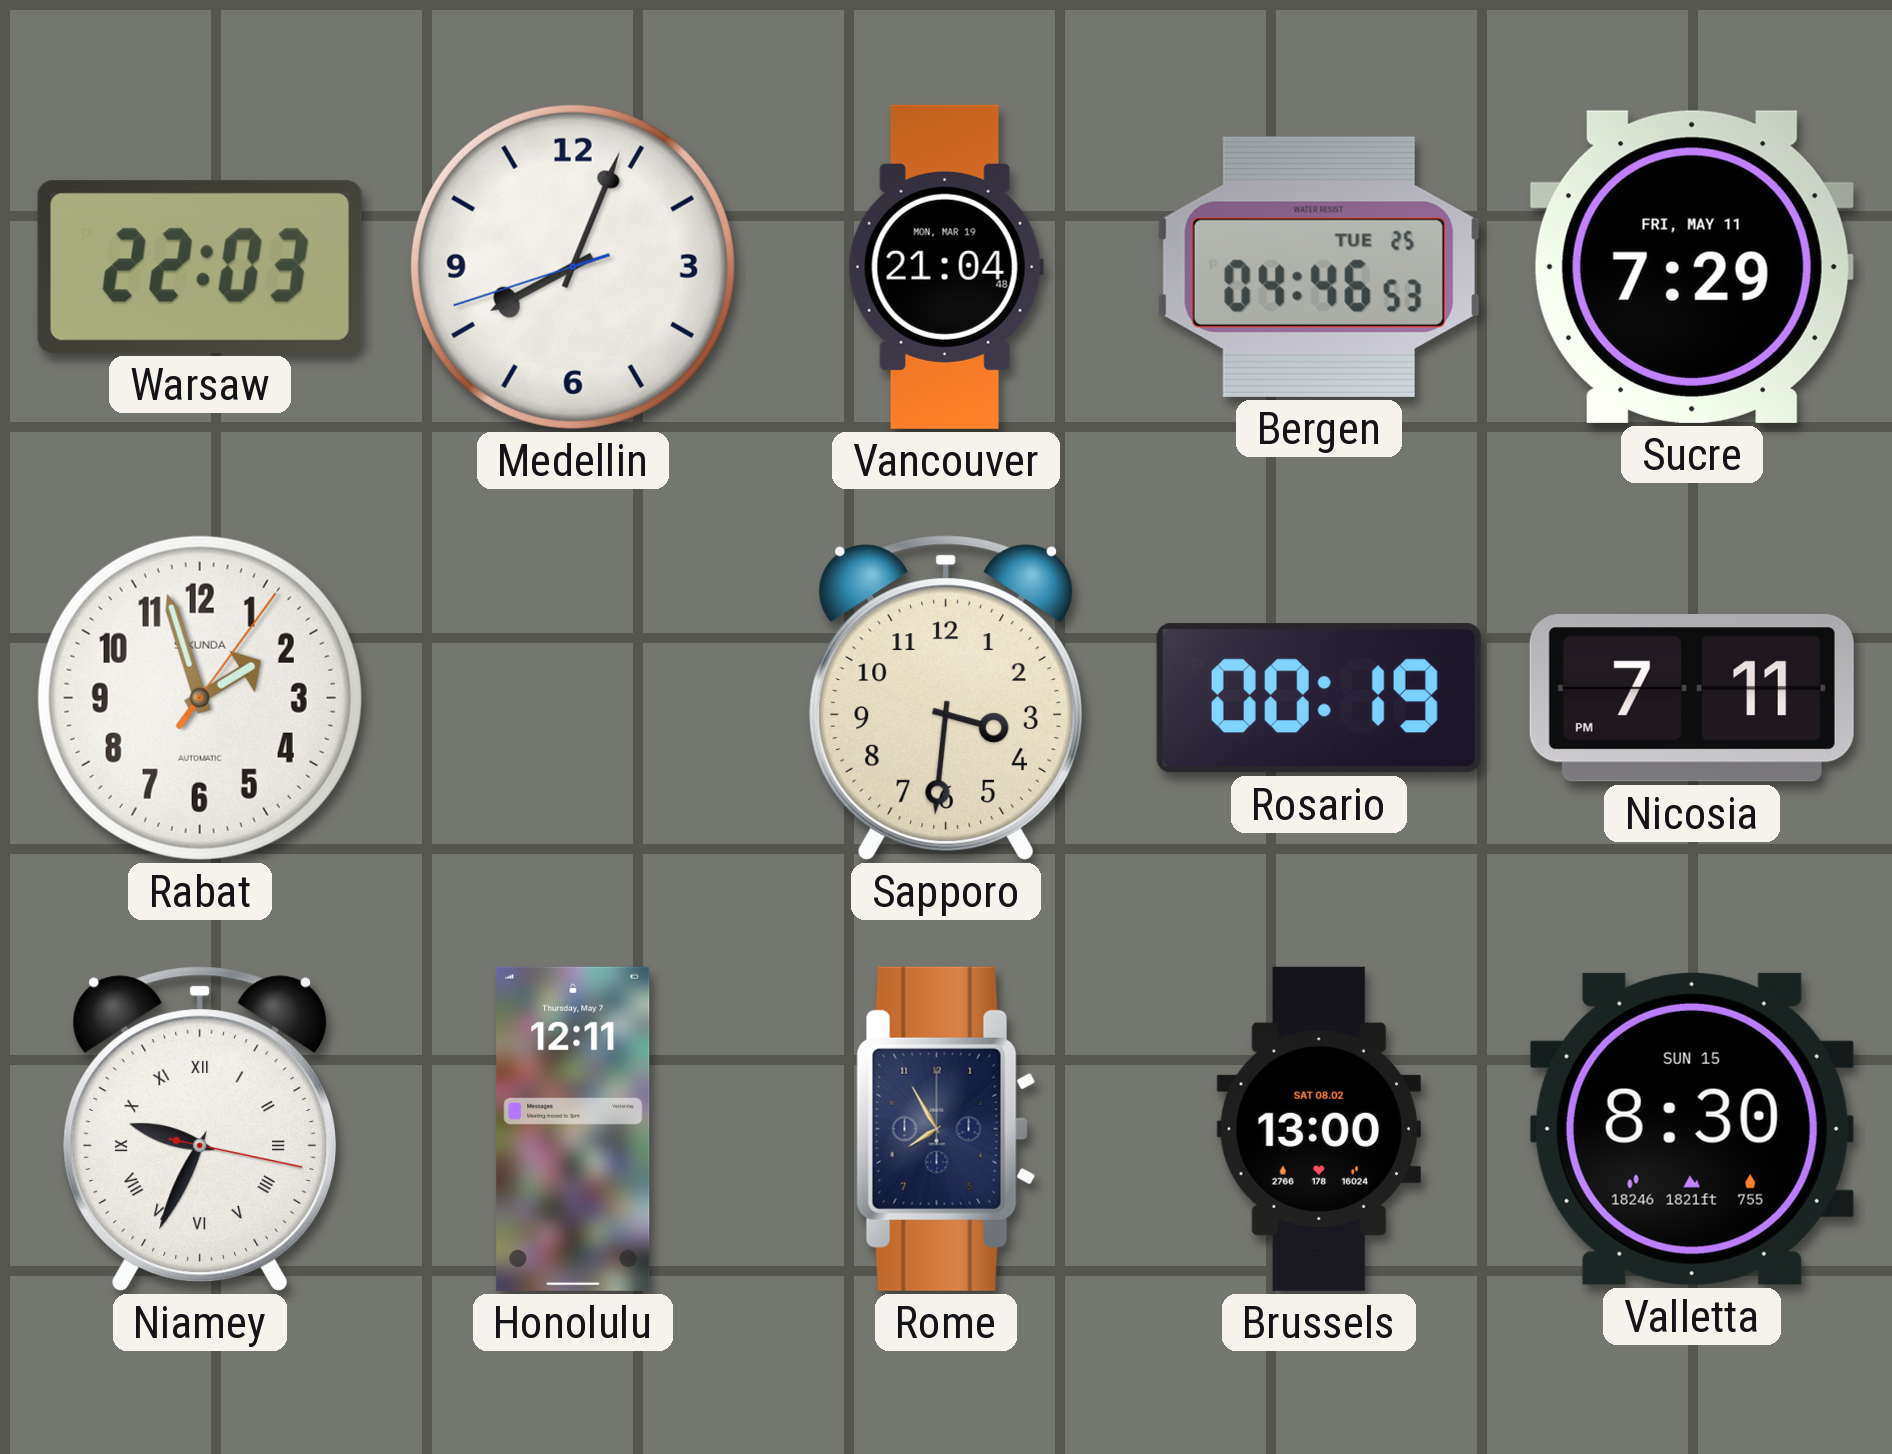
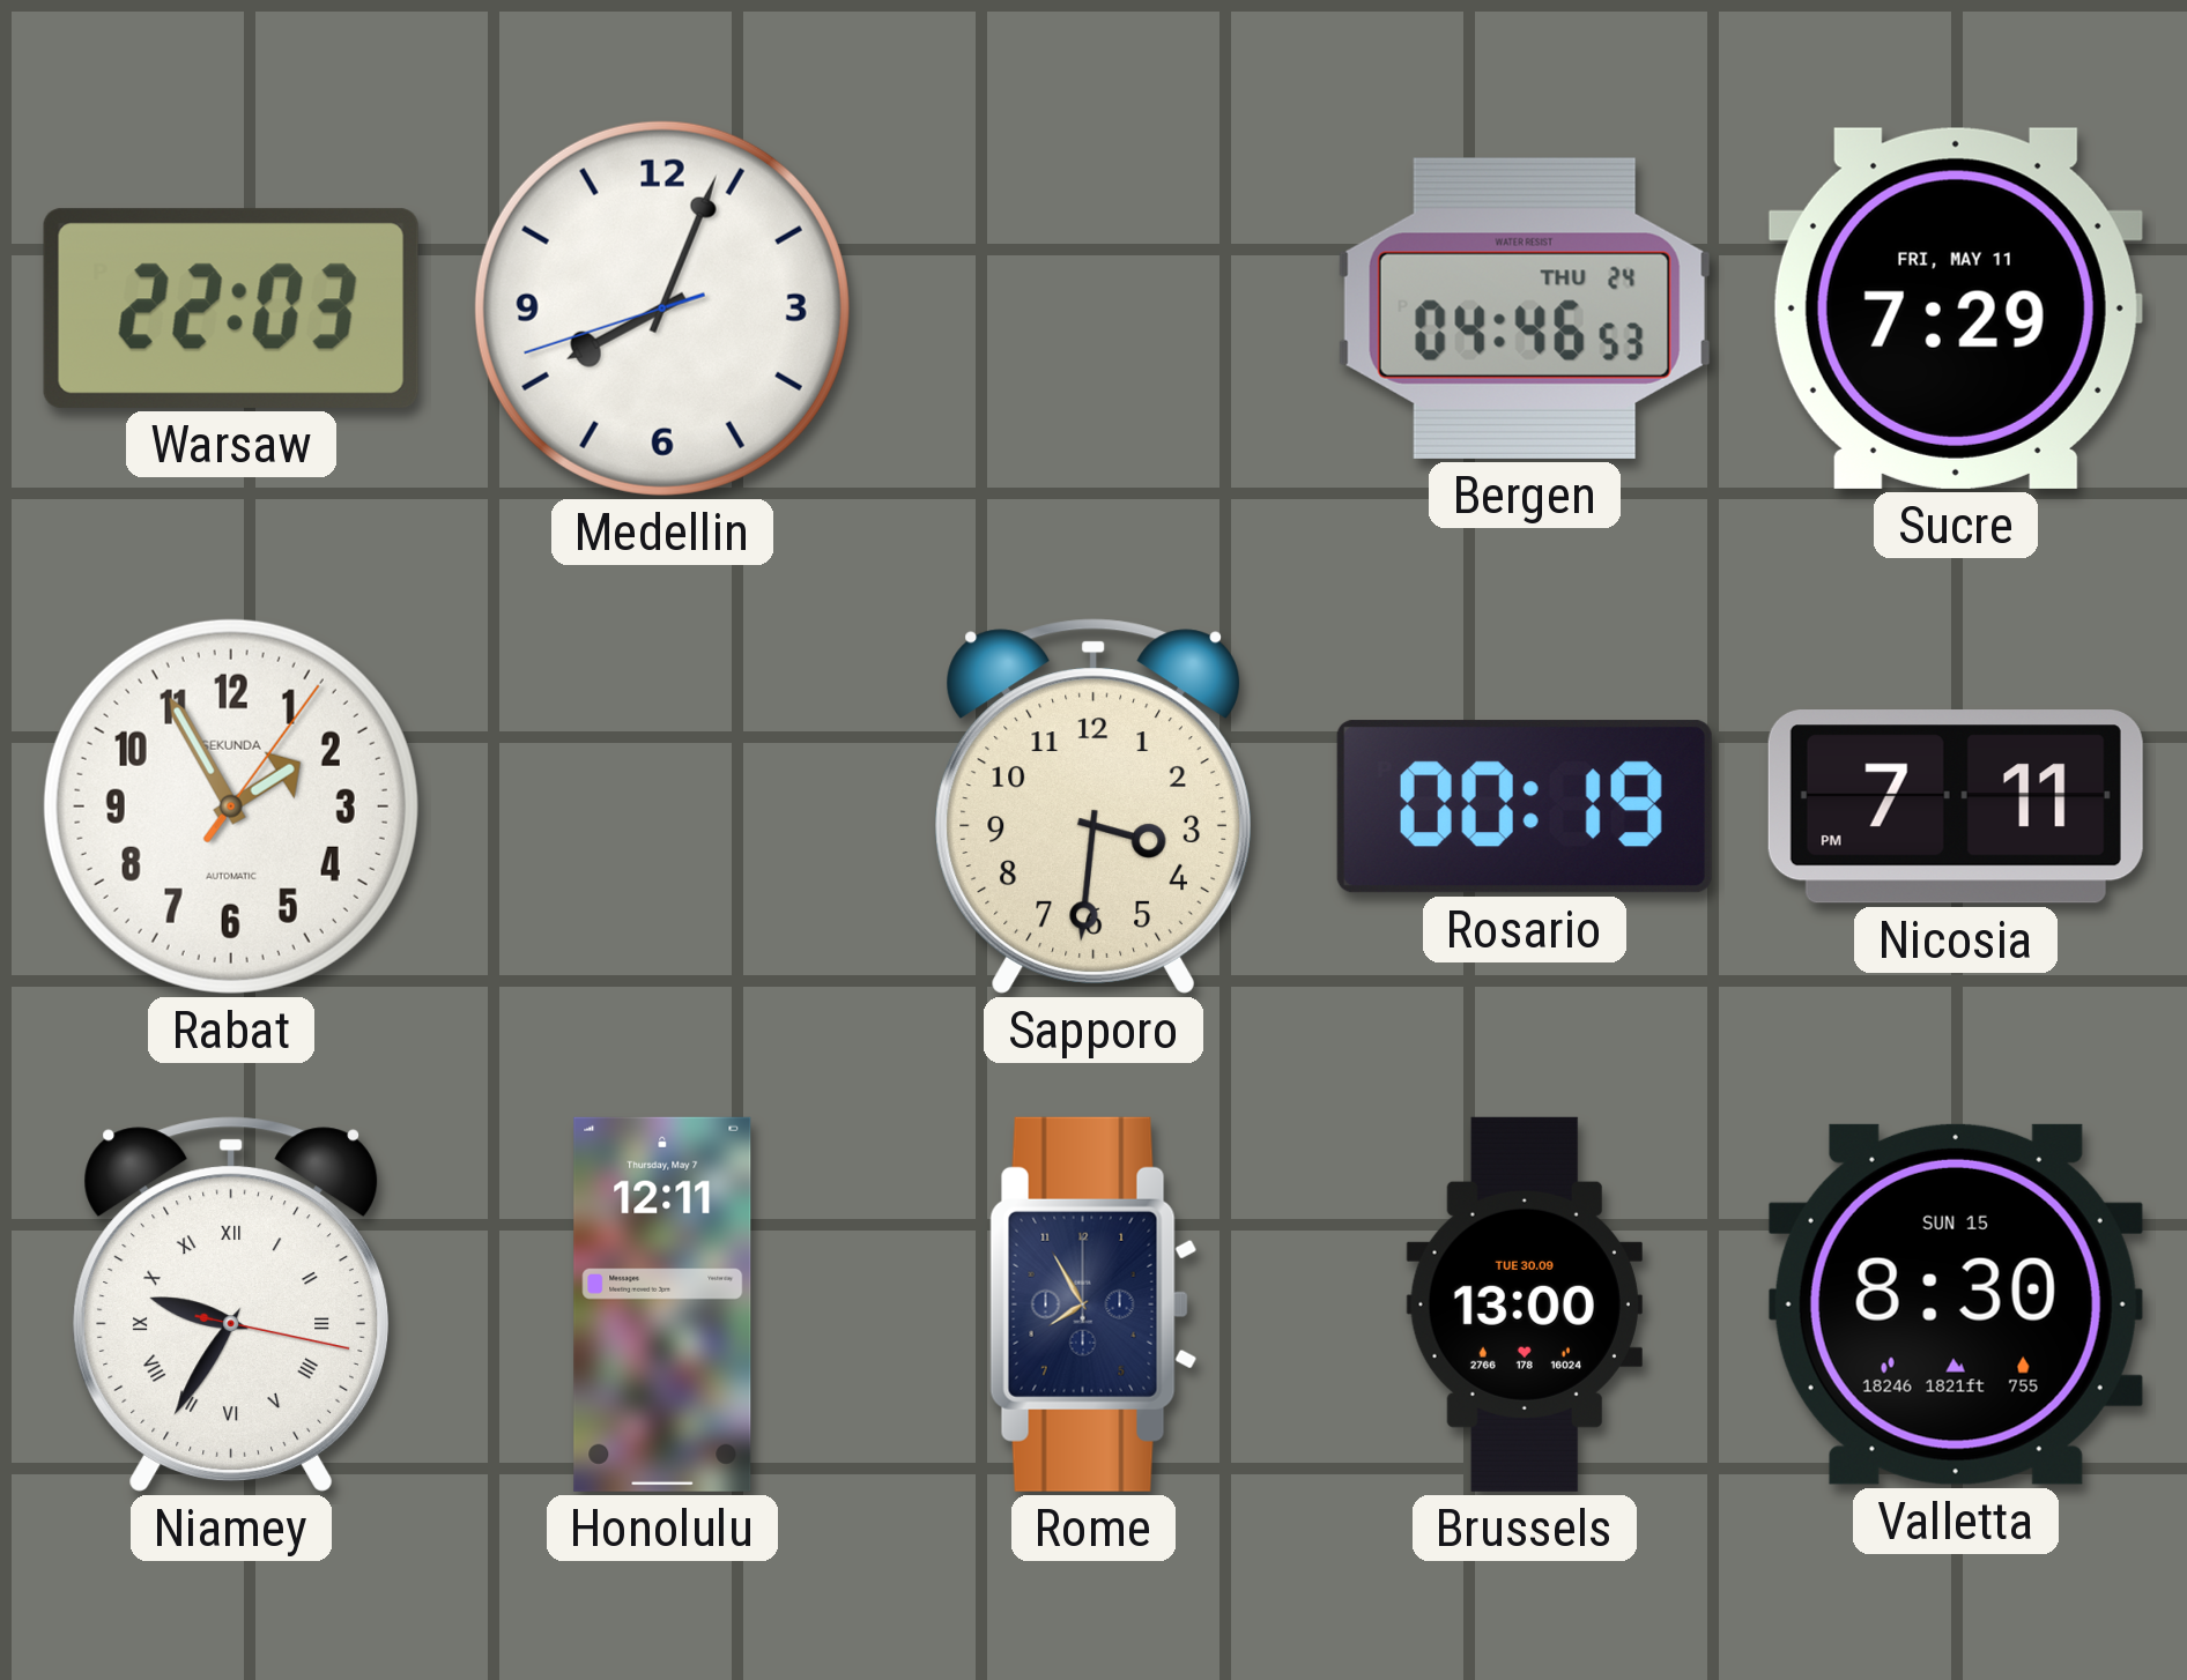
Vancouver: 21:04 -> none (946, 267)
Bergen date: TUE 25 -> THU 24 (1525, 309)
Rabat: 1:57 -> 1:55 (231, 806)
Niamey: 9:34 -> 9:35 (231, 1304)
Brussels date: SAT 08.02 -> TUE 30.09 (1525, 1304)
